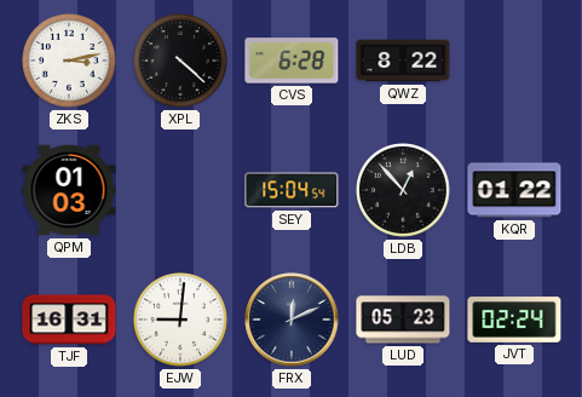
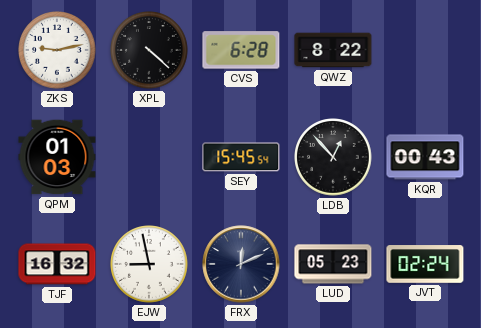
ZKS: 3:13 -> 9:13 (57, 50)
SEY: 15:04 -> 15:45 (241, 157)
KQR: 01:22 -> 00:43 (425, 157)
TJF: 16:31 -> 16:32 (57, 264)
EJW: 9:01 -> 8:58 (149, 264)
